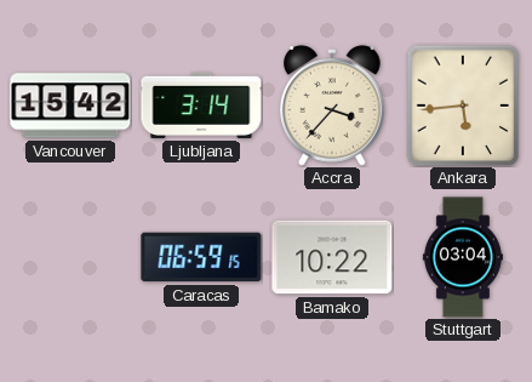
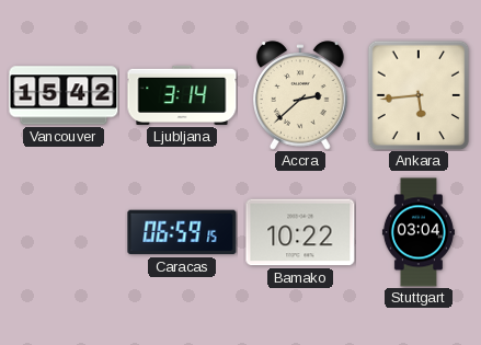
Accra: 3:37 -> 2:38 (301, 95)
